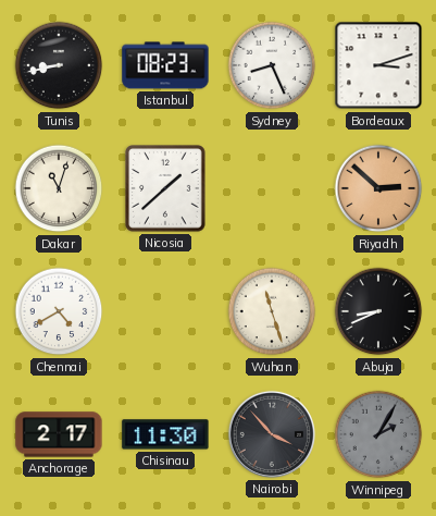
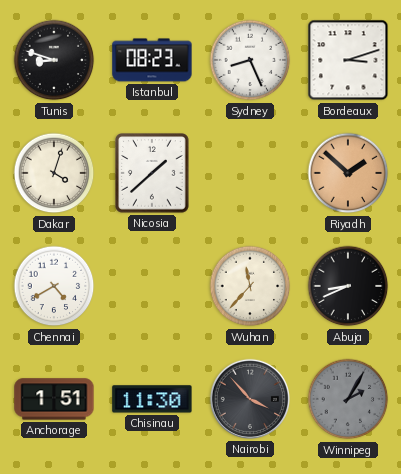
Tunis: 8:43 -> 8:48 (54, 60)
Dakar: 11:03 -> 4:03 (54, 173)
Riyadh: 2:52 -> 1:52 (348, 173)
Wuhan: 11:27 -> 11:37 (250, 286)
Anchorage: 2:17 -> 1:51 (54, 399)
